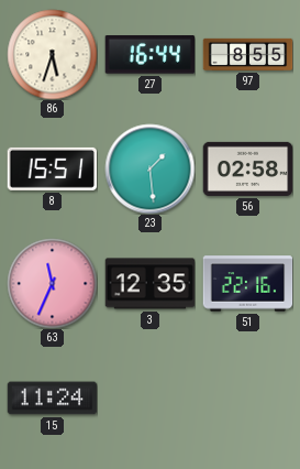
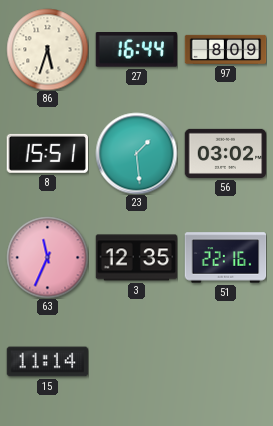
97: 8:55 -> 8:09 (225, 49)
56: 02:58 -> 03:02 (225, 153)
15: 11:24 -> 11:14 (47, 362)
